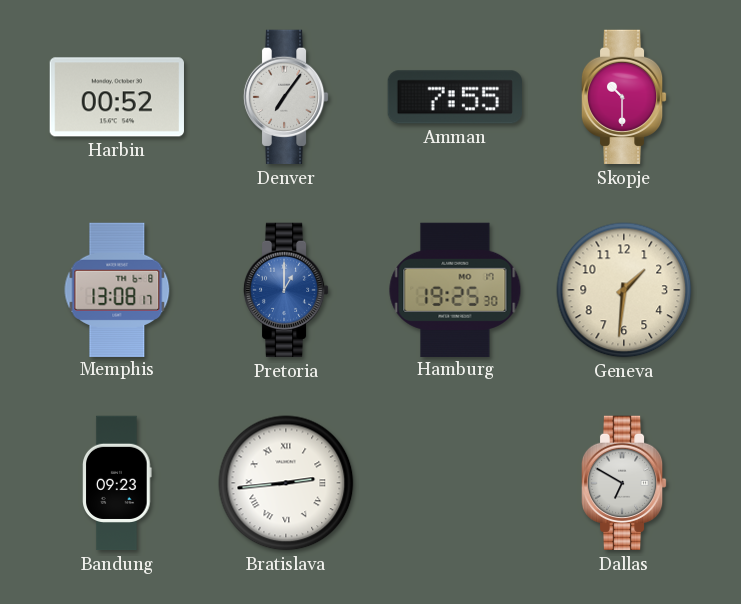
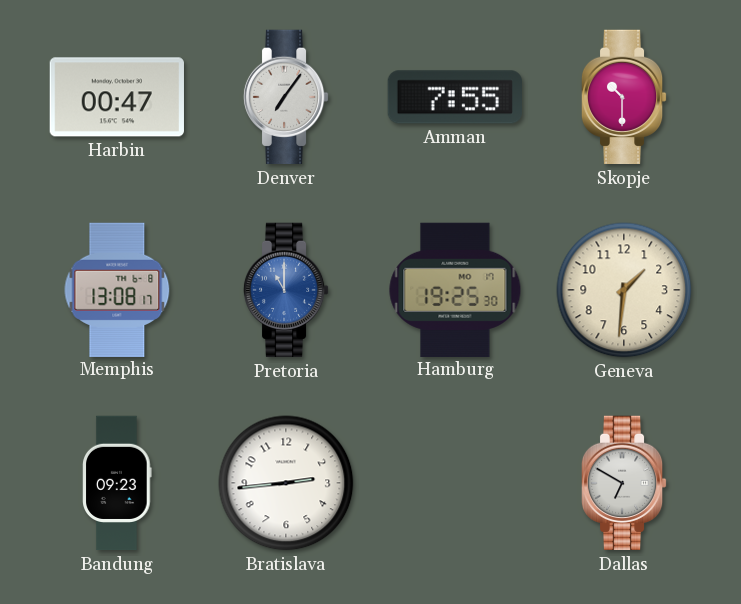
Harbin: 00:52 -> 00:47 (117, 97)
Pretoria: 1:00 -> 11:00 (286, 290)
Bratislava numerals: Roman -> Arabic (286, 483)
